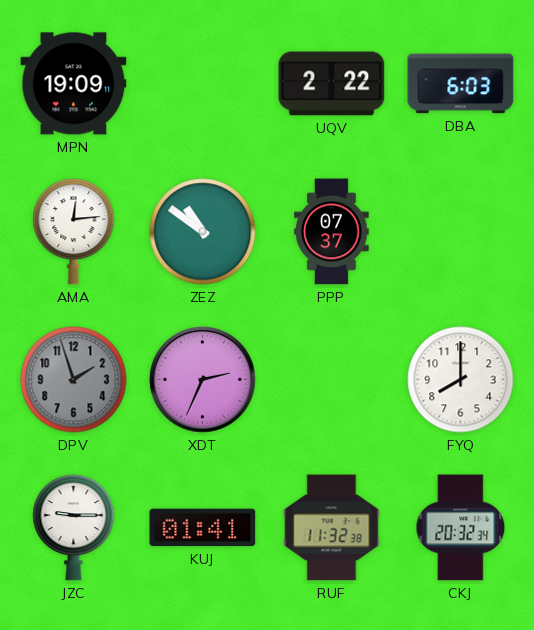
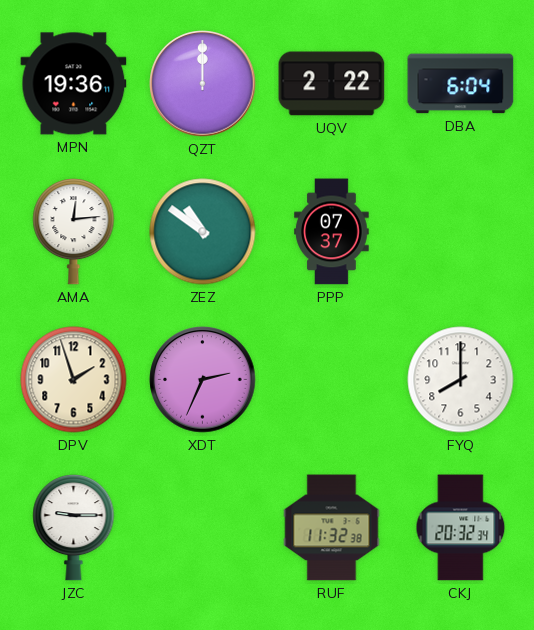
MPN: 19:09 -> 19:36 (74, 84)
QZT: none -> 12:00 (203, 84)
DBA: 6:03 -> 6:04 (461, 84)
DPV dial: grey -> cream (74, 380)
KUJ: 01:41 -> none (203, 528)
